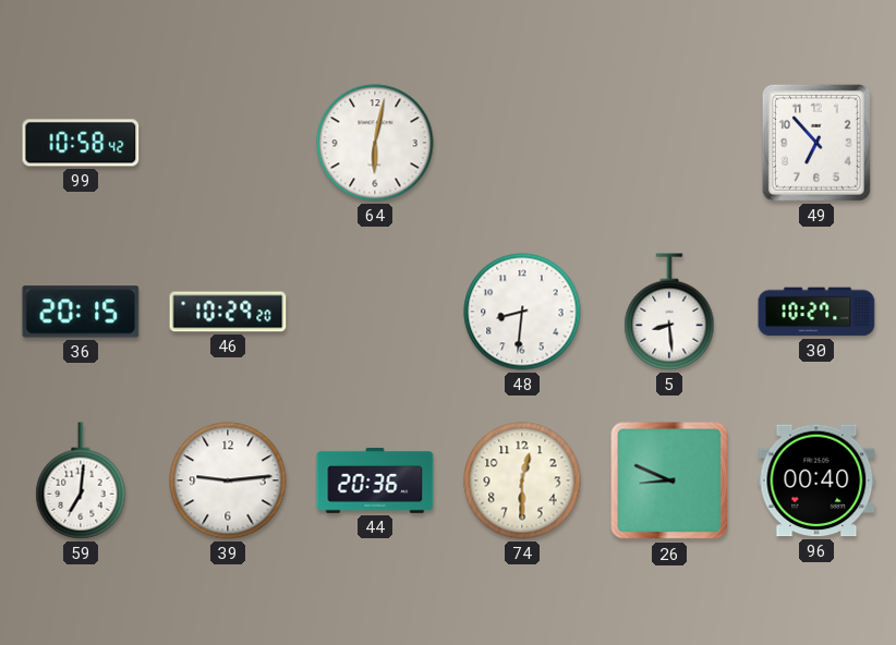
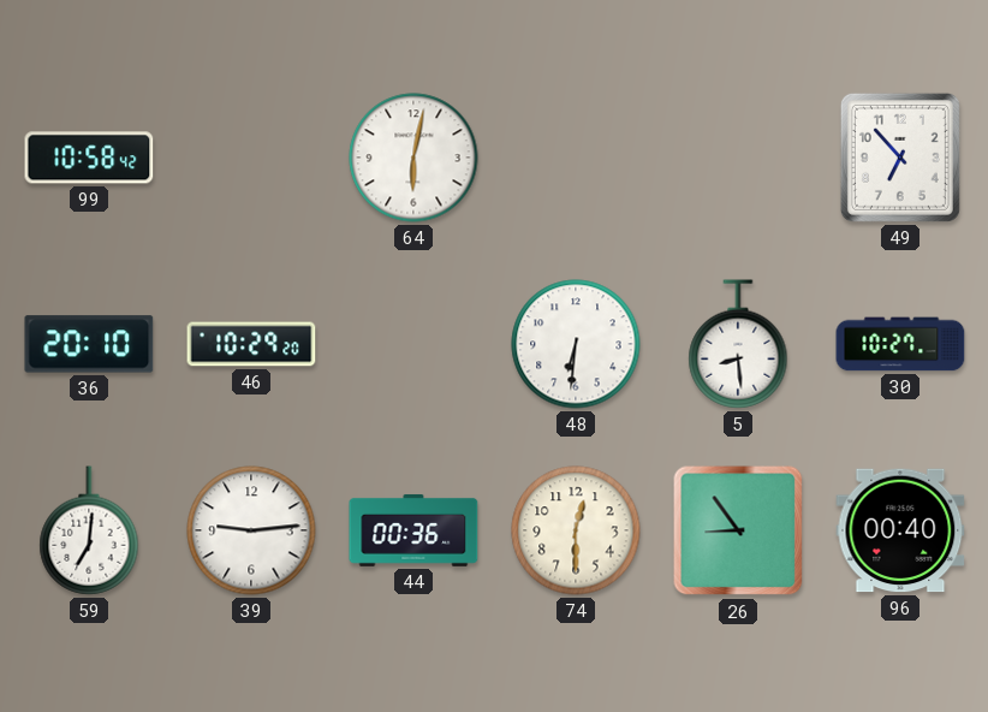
36: 20:15 -> 20:10 (89, 344)
48: 8:31 -> 6:31 (576, 344)
44: 20:36 -> 00:36 (413, 530)
26: 8:49 -> 8:54 (738, 530)
